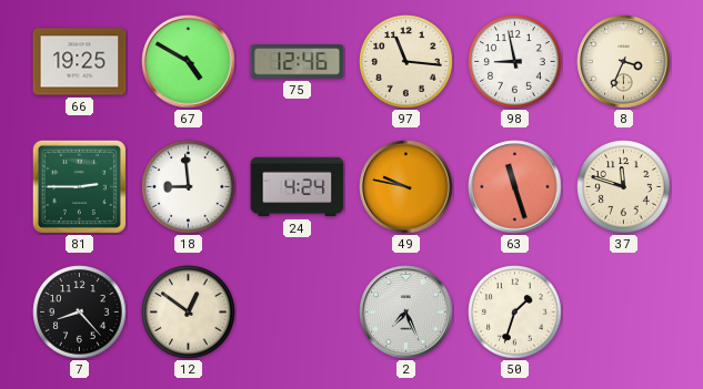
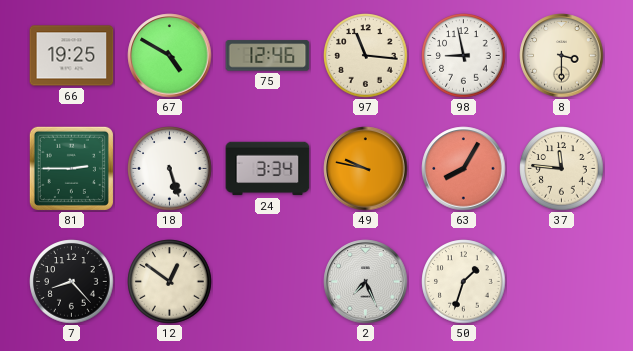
8: 3:34 -> 3:30 (562, 56)
18: 8:59 -> 5:27 (170, 169)
24: 4:24 -> 3:34 (268, 169)
63: 11:27 -> 8:05 (464, 169)
37: 11:48 -> 11:46 (562, 169)
